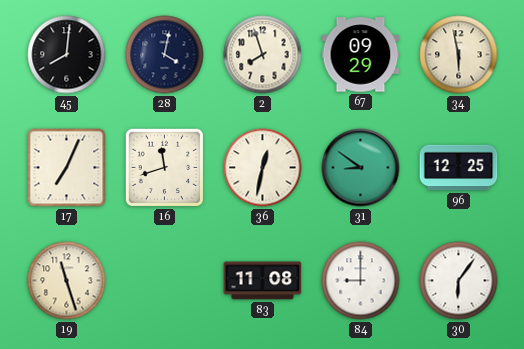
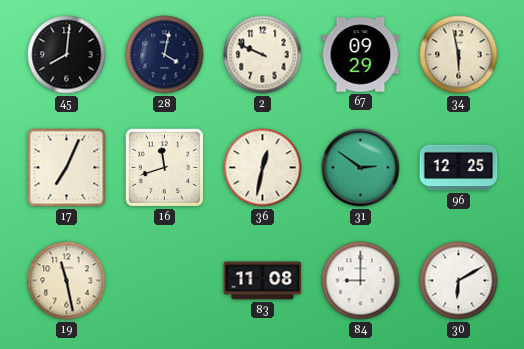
2: 7:57 -> 9:49 (263, 55)
31: 8:51 -> 2:51 (361, 168)
19: 11:27 -> 11:28 (67, 281)
30: 6:06 -> 6:10 (459, 281)
